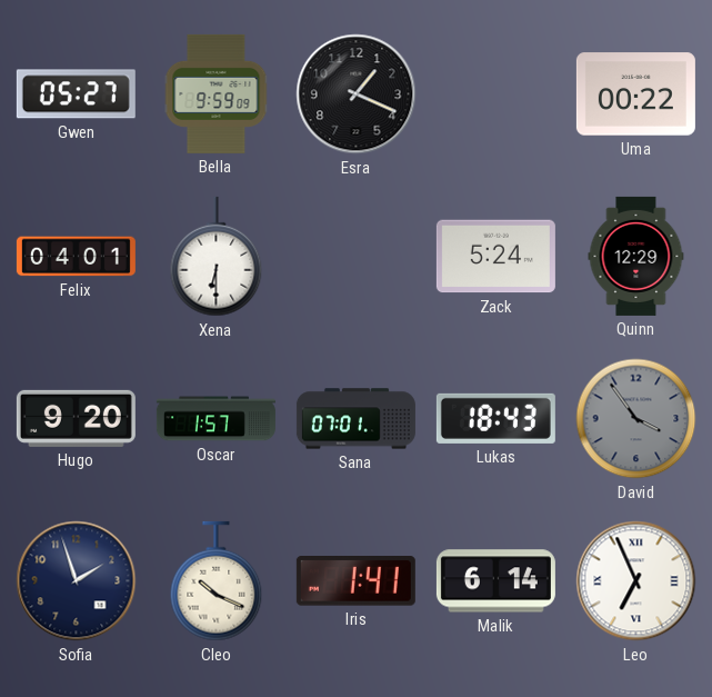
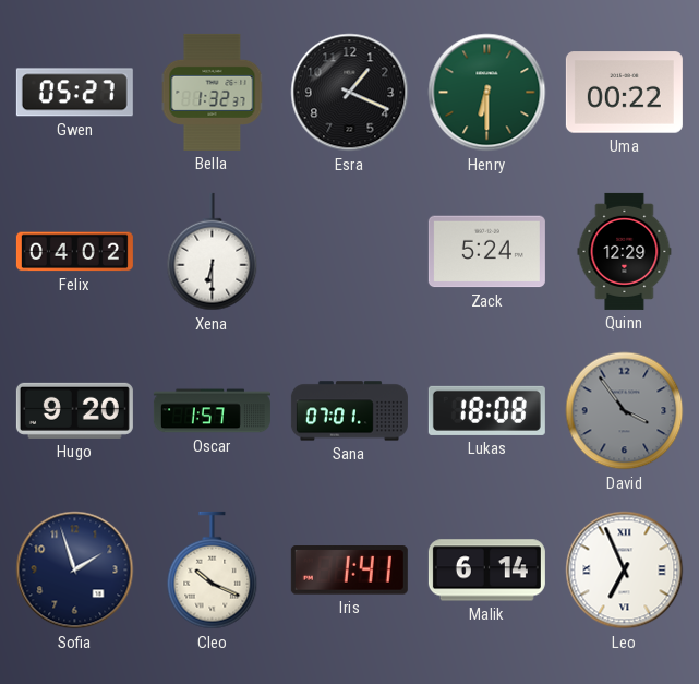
Bella: 9:59 -> 1:32 (213, 92)
Henry: none -> 6:30 (487, 93)
Felix: 04:01 -> 04:02 (74, 252)
Lukas: 18:43 -> 18:08 (486, 410)
